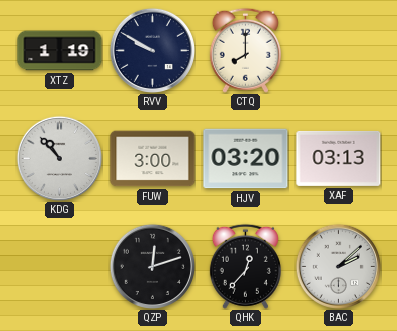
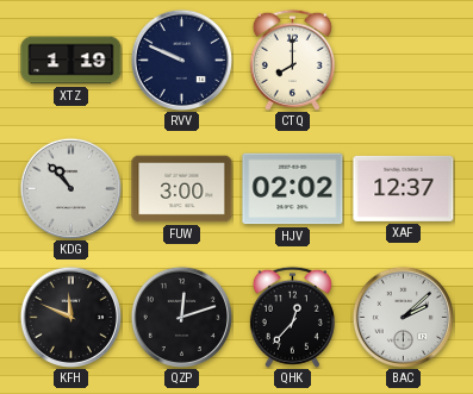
RVV: 9:50 -> 9:49 (181, 60)
HJV: 03:20 -> 02:02 (293, 189)
XAF: 03:13 -> 12:37 (404, 188)
KFH: none -> 11:49 (70, 317)
